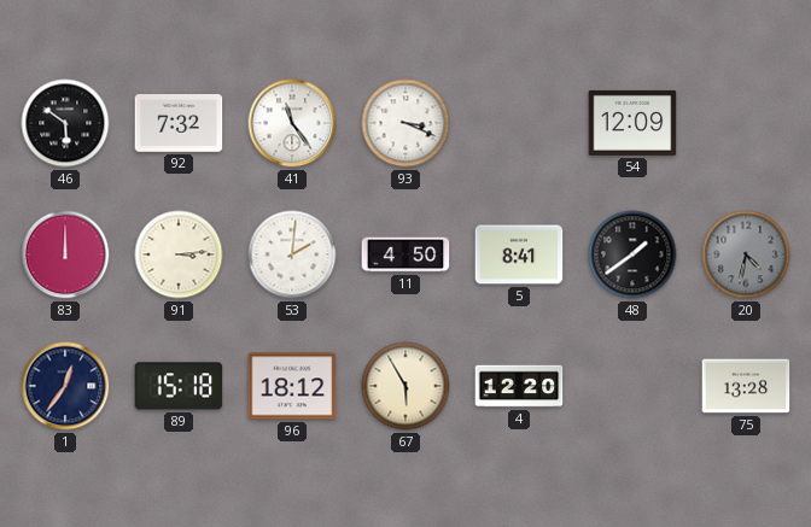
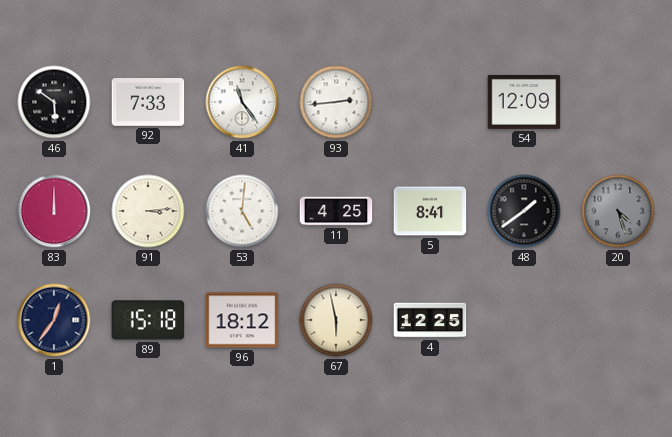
92: 7:32 -> 7:33 (148, 103)
93: 3:19 -> 2:44 (336, 102)
53: 2:01 -> 5:01 (242, 211)
11: 4:50 -> 4:25 (336, 211)
20: 4:32 -> 4:27 (618, 211)
67: 5:55 -> 5:58 (336, 320)
4: 12:20 -> 12:25 (430, 320)
75: 13:28 -> none (746, 386)
